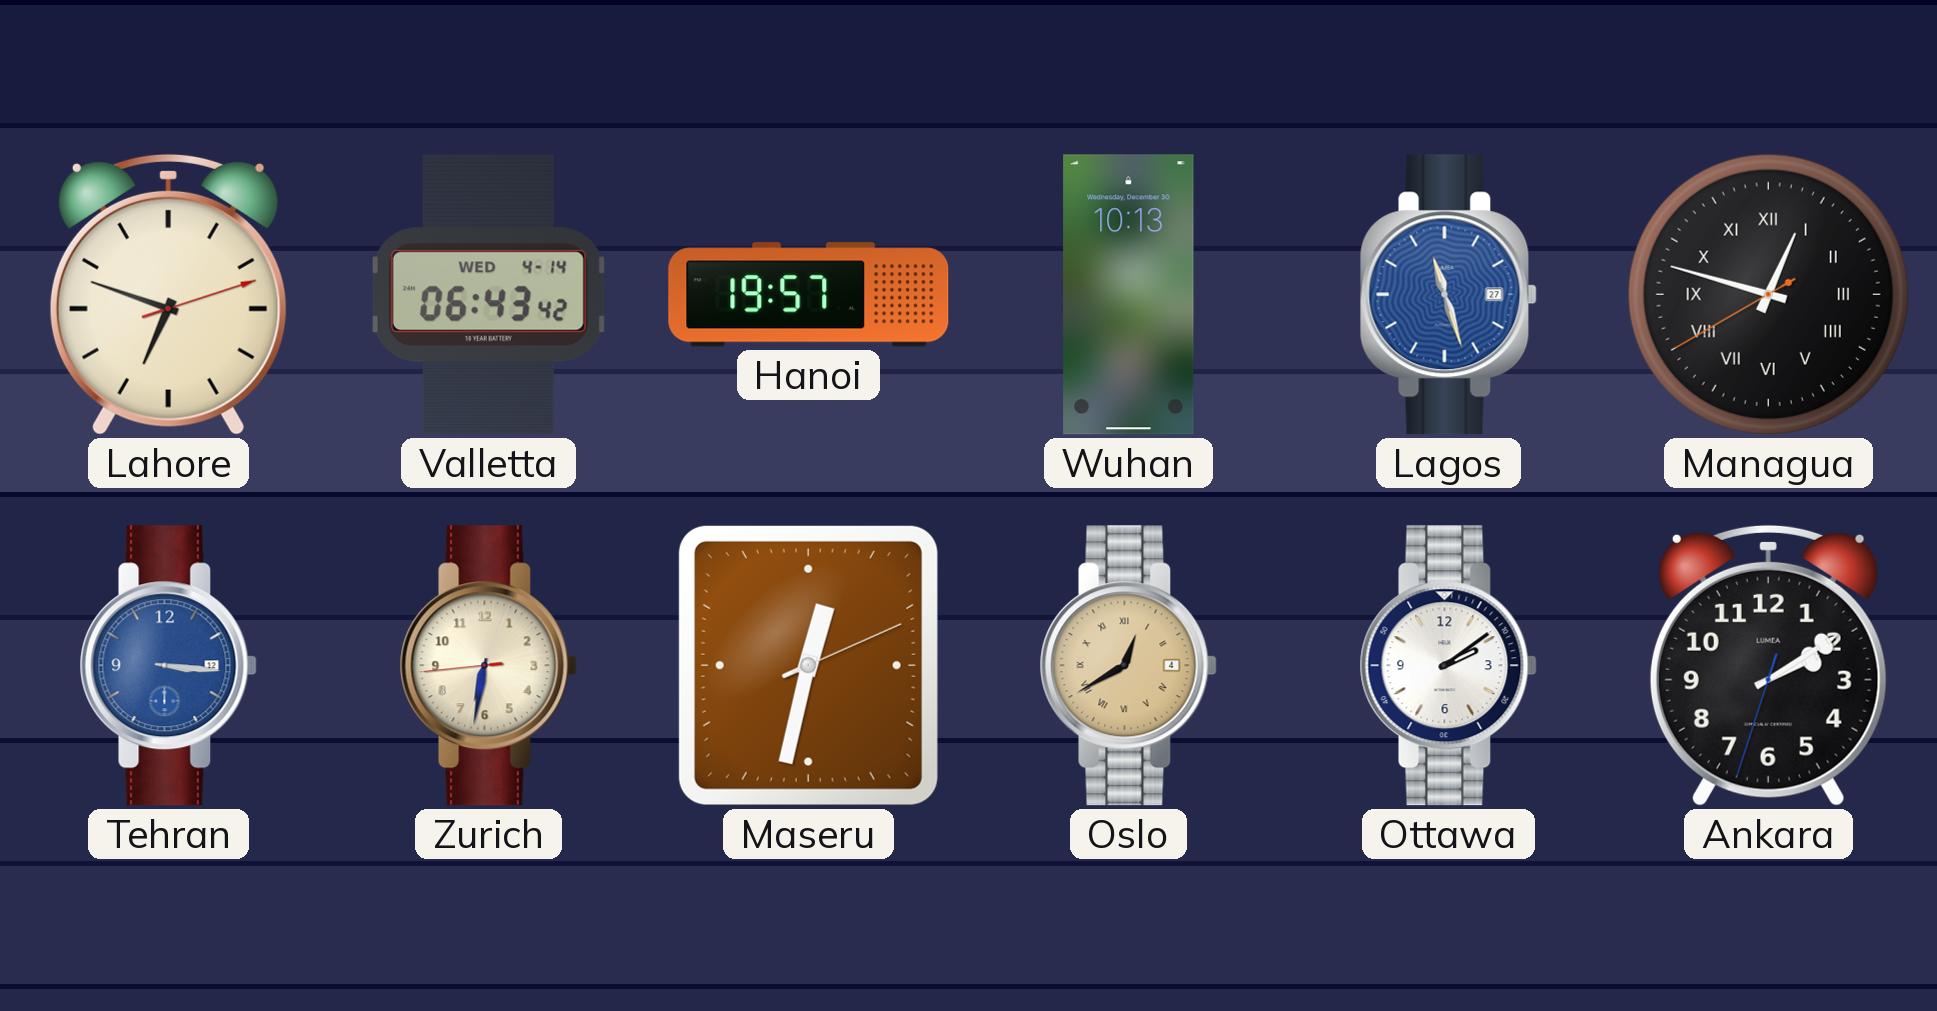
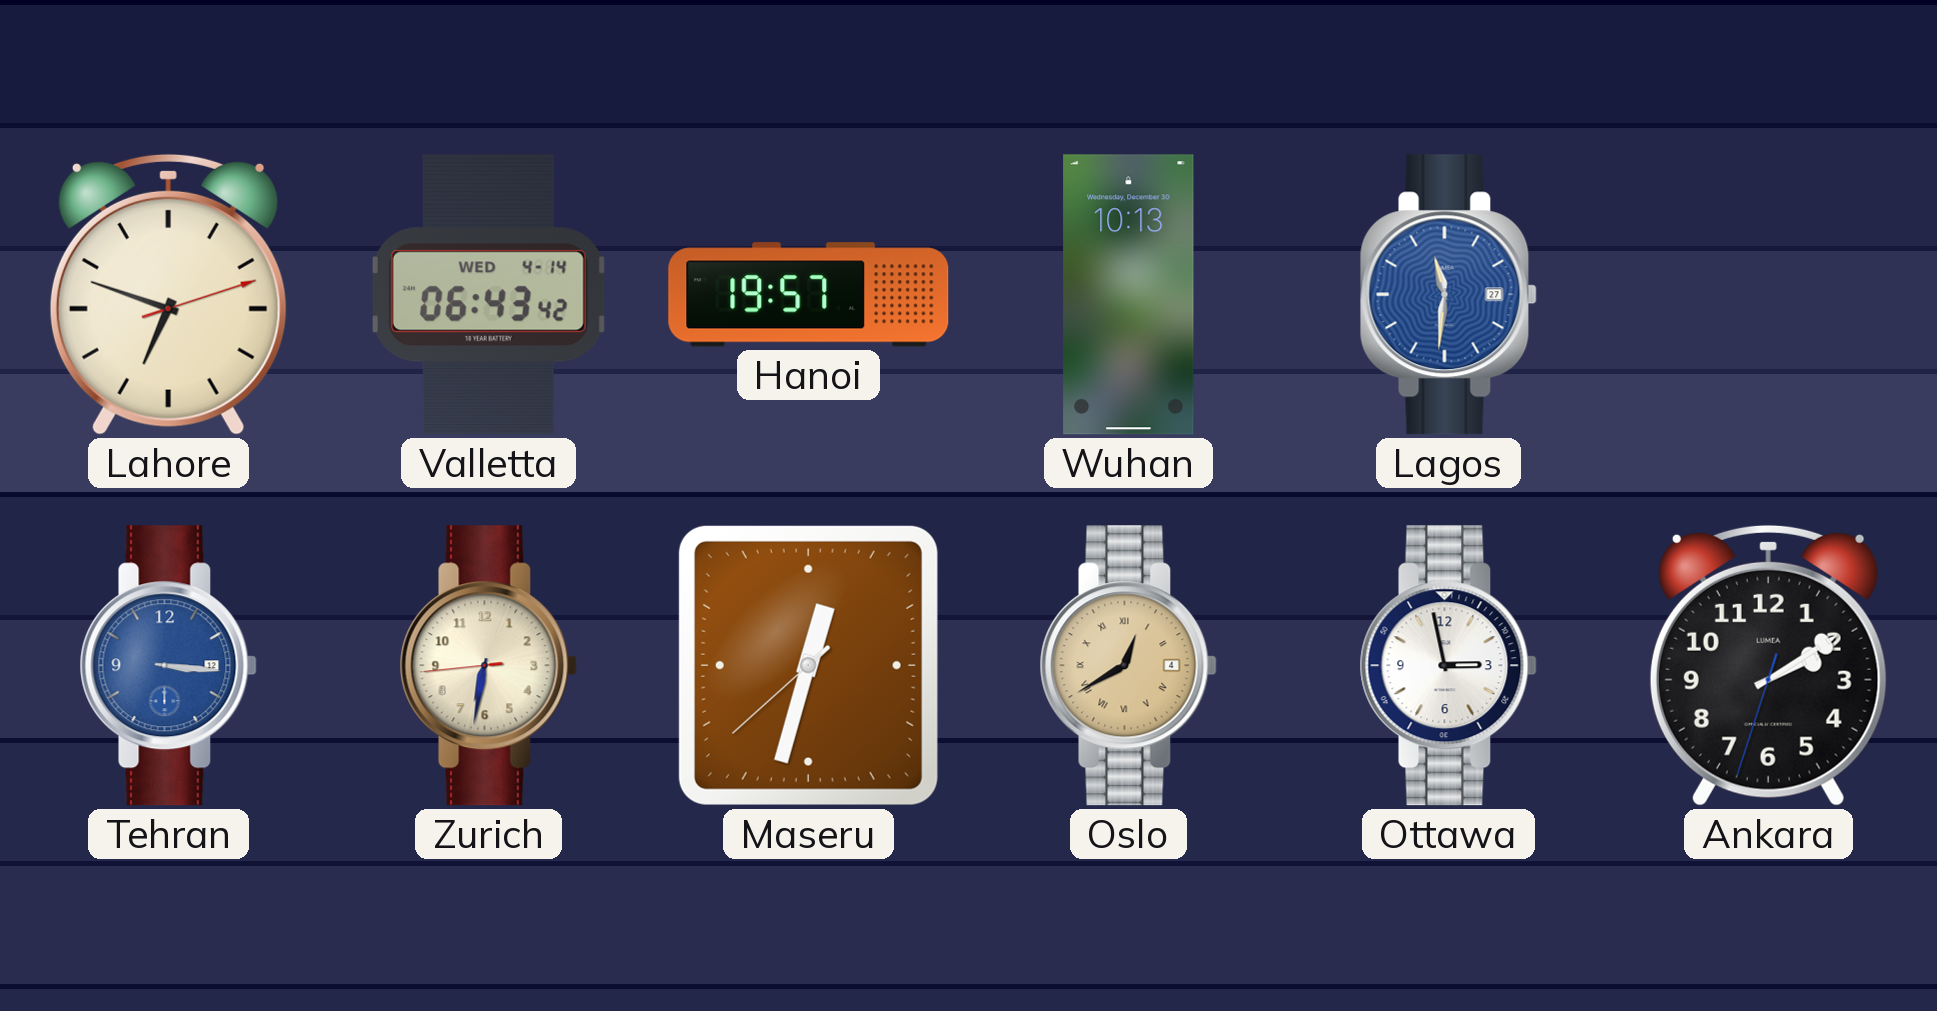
Lagos: 11:27 -> 11:31 (1448, 295)
Managua: 12:47 -> none (1768, 294)
Maseru: 12:32:11 -> 12:32:38 (808, 665)
Ottawa: 2:09 -> 2:58 (1448, 666)
